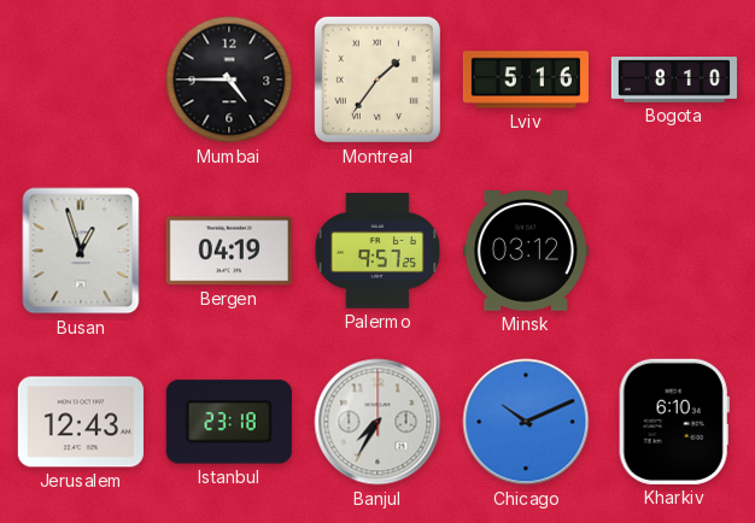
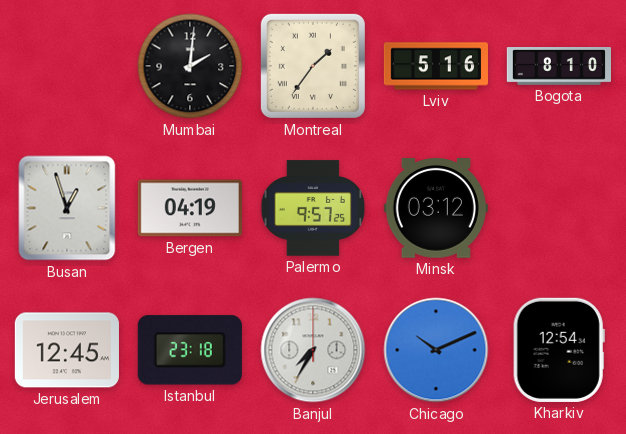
Mumbai: 4:45 -> 2:01 (190, 66)
Jerusalem: 12:43 -> 12:45 (67, 350)
Kharkiv: 6:10 -> 12:54 (559, 350)
